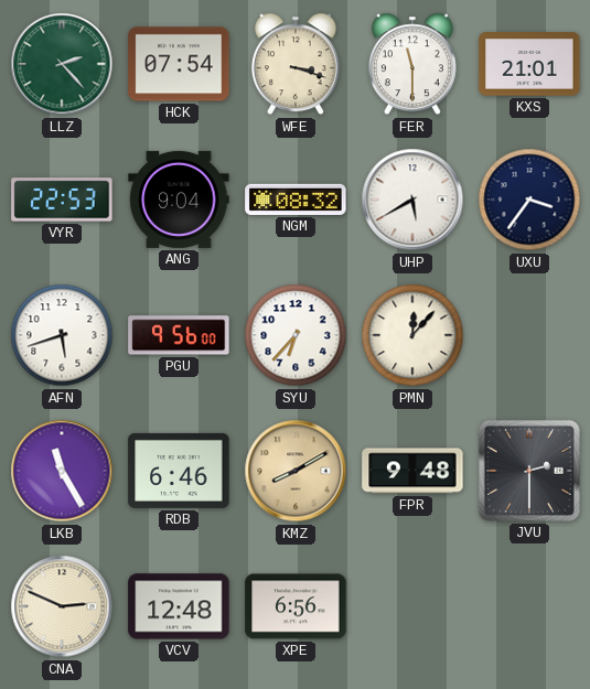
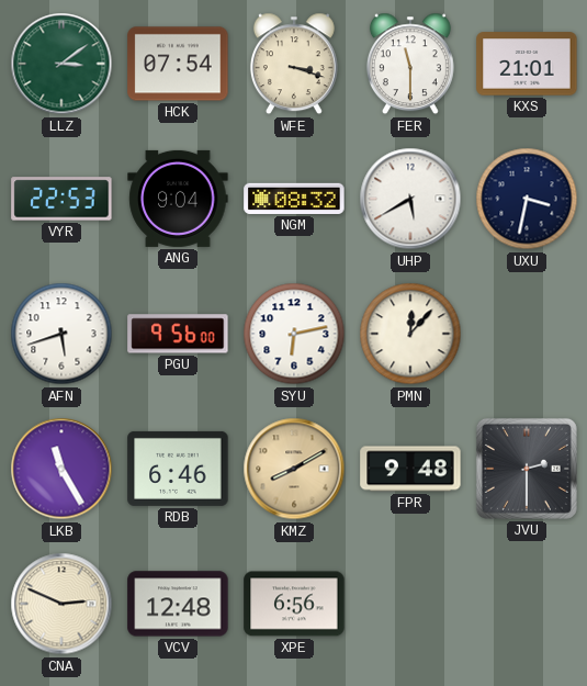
LLZ: 2:23 -> 3:09 (61, 64)
UXU: 3:36 -> 3:32 (527, 199)
SYU: 6:37 -> 6:13 (294, 334)
